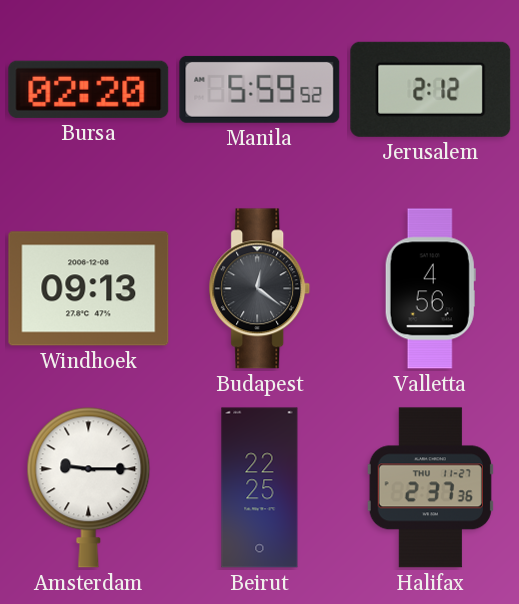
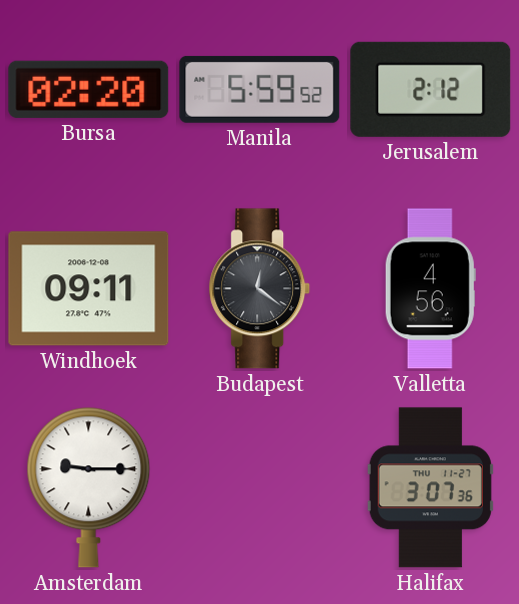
Windhoek: 09:13 -> 09:11 (89, 289)
Beirut: 22:25 -> none (260, 488)
Halifax: 2:37 -> 3:07 (430, 488)
